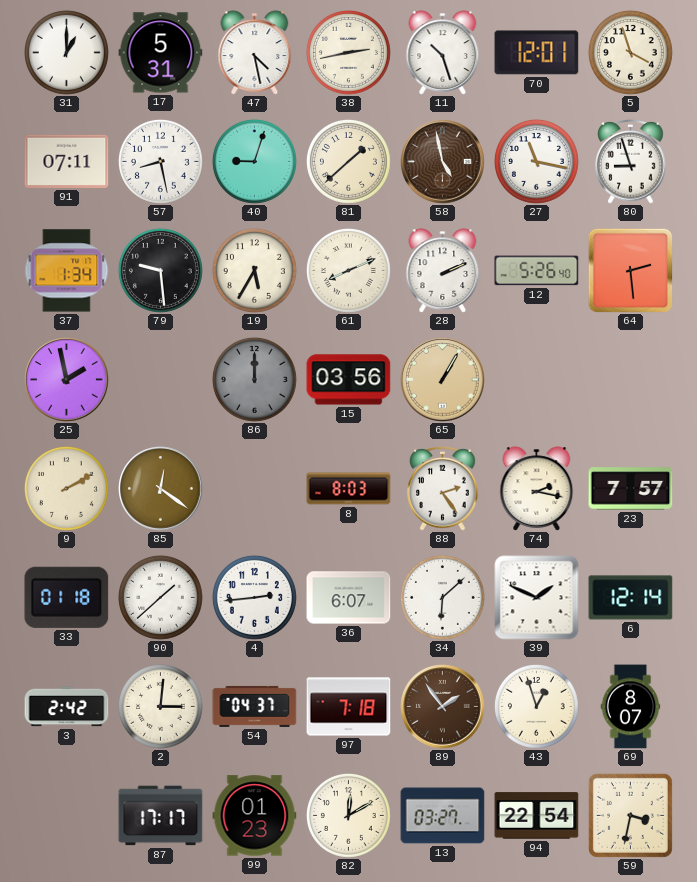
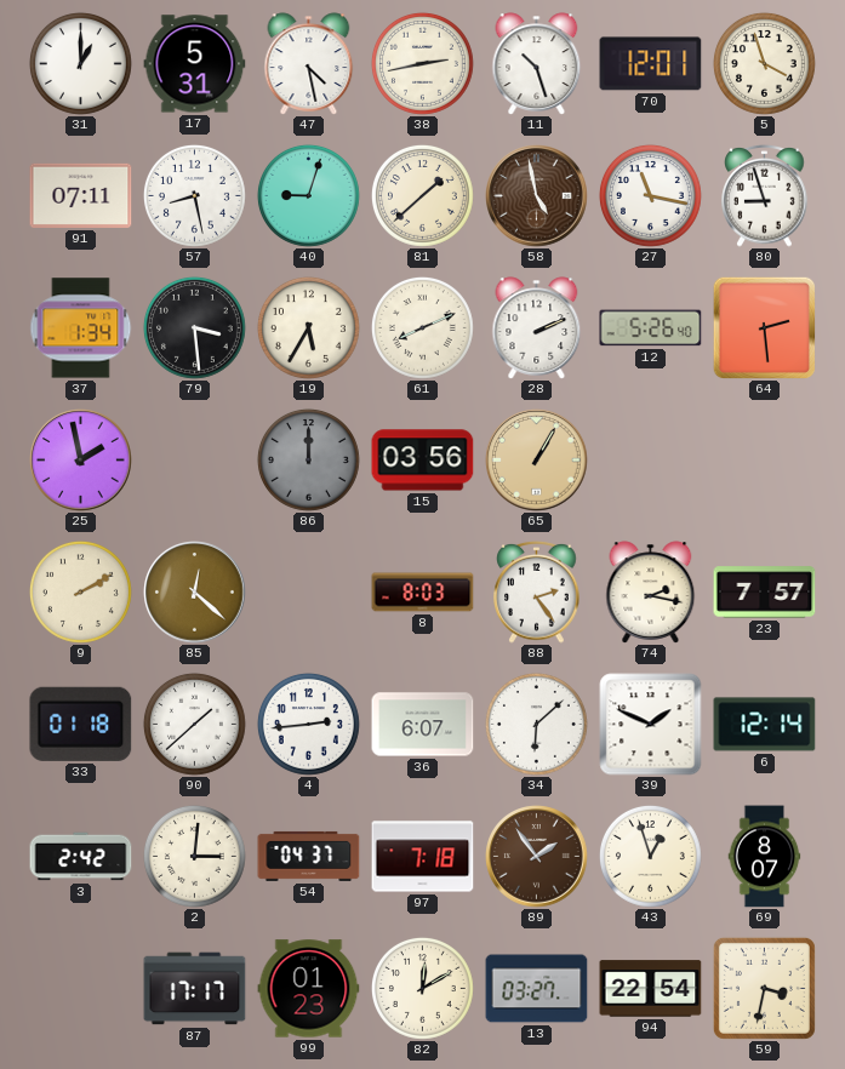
79: 9:29 -> 3:29 (194, 327)
85: 12:21 -> 12:22 (195, 593)
